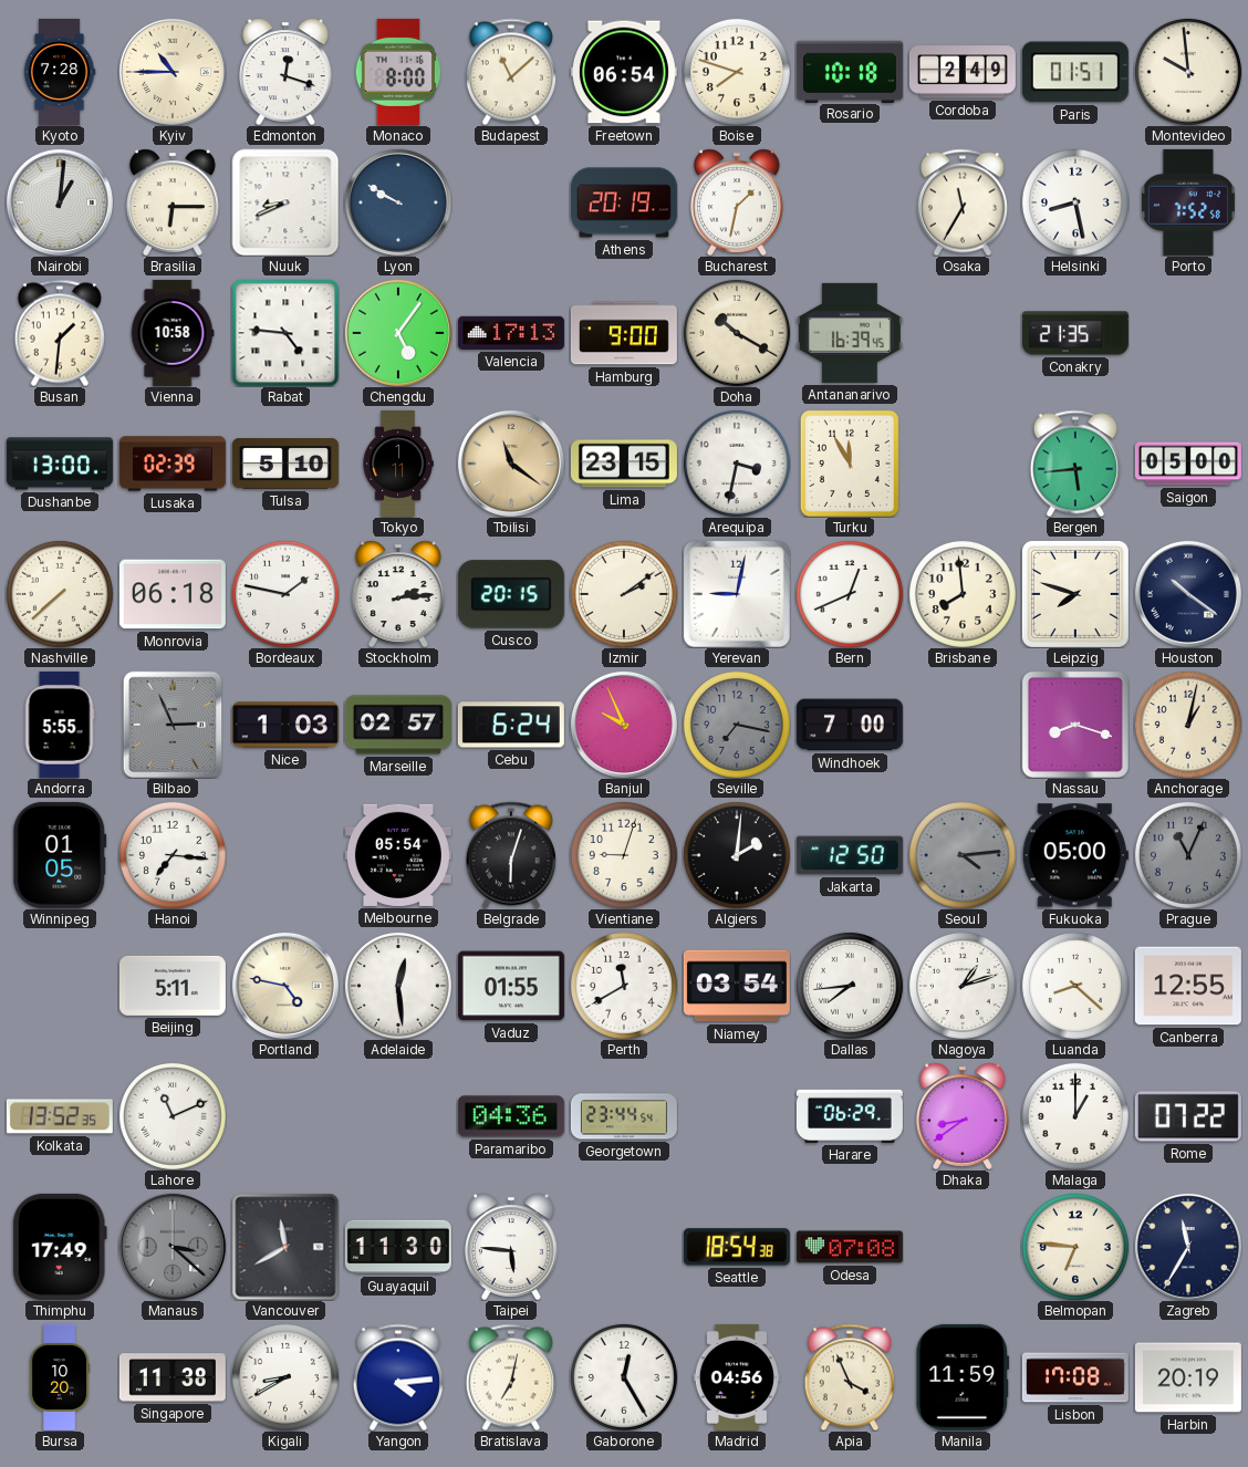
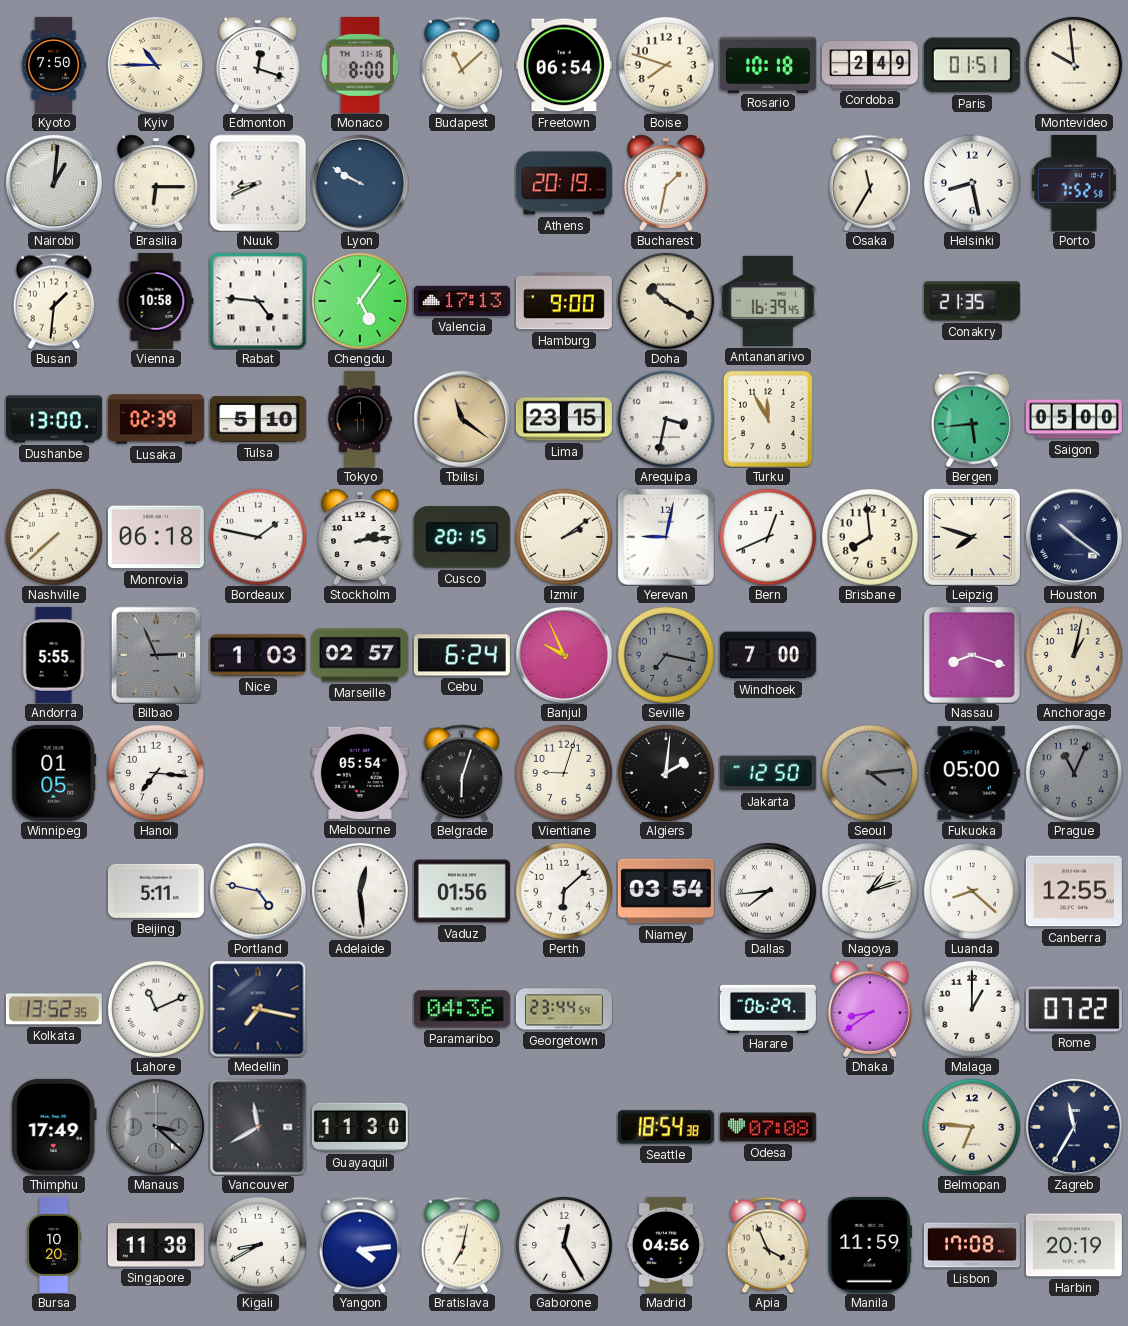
Kyoto: 7:28 -> 7:50 (54, 65)
Vaduz: 01:55 -> 01:56 (462, 891)
Perth: 11:40 -> 6:08 (564, 891)
Medellin: none -> 7:17 (258, 1009)
Taipei: 5:46 -> none (512, 1247)
